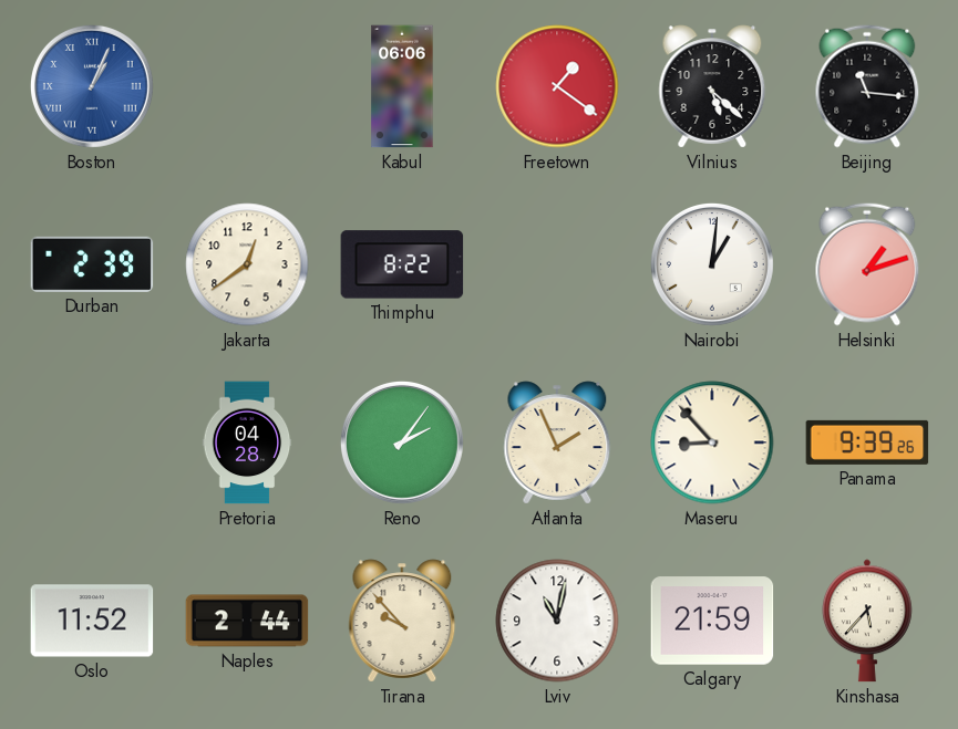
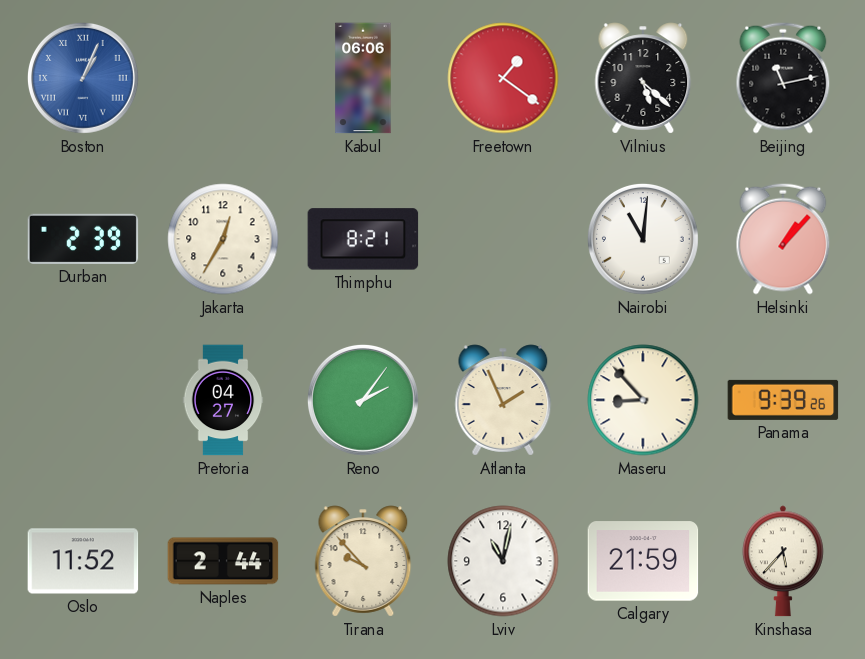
Beijing: 11:16 -> 11:13 (783, 78)
Jakarta: 12:39 -> 12:35 (223, 239)
Thimphu: 8:22 -> 8:21 (363, 239)
Nairobi: 1:01 -> 11:01 (643, 239)
Helsinki: 1:12 -> 1:07 (783, 239)
Pretoria: 04:28 -> 04:27 (223, 400)
